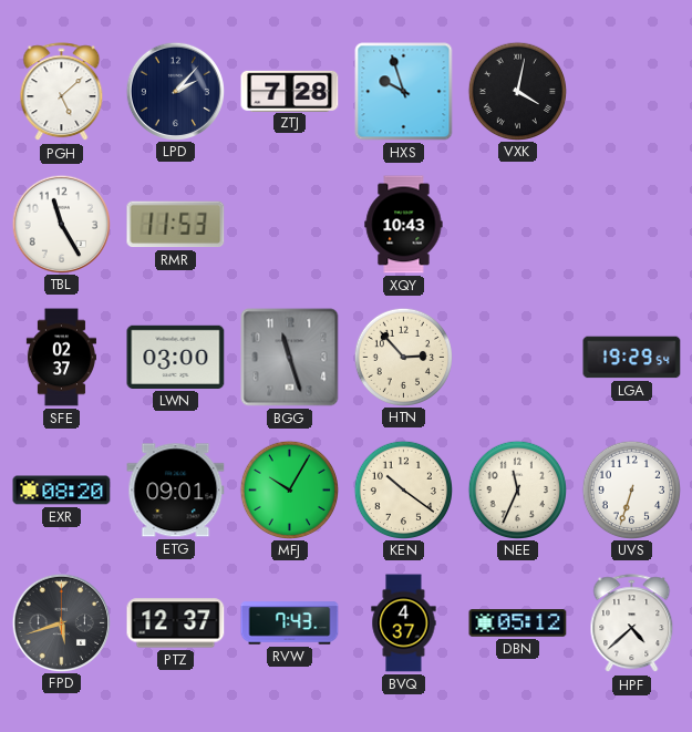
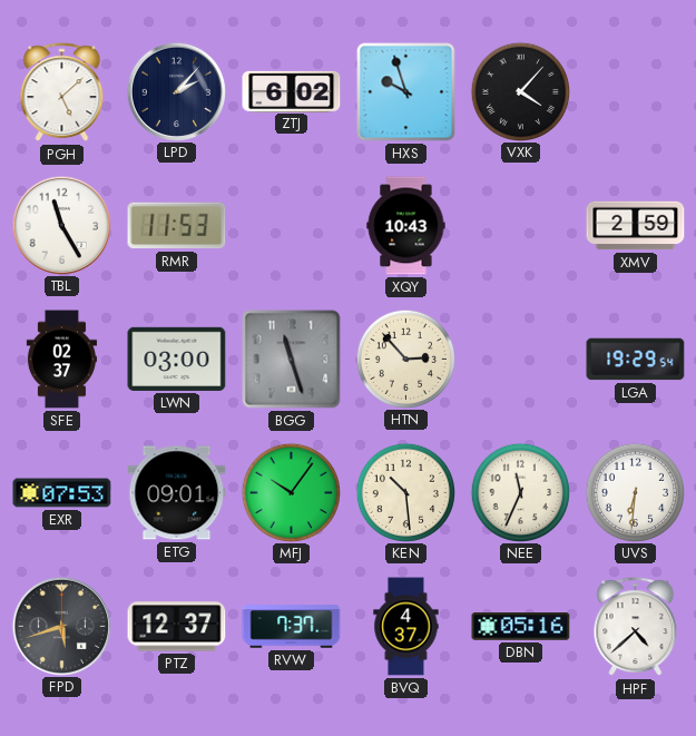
ZTJ: 7:28 -> 6:02 (292, 91)
VXK: 4:02 -> 4:07 (520, 91)
XMV: none -> 2:59 (636, 226)
EXR: 08:20 -> 07:53 (62, 493)
MFJ: 10:05 -> 10:06 (291, 492)
KEN: 10:21 -> 10:29 (405, 492)
UVS: 6:33 -> 6:31 (635, 492)
RVW: 7:43 -> 7:37 (292, 627)
DBN: 05:12 -> 05:16 (521, 627)
